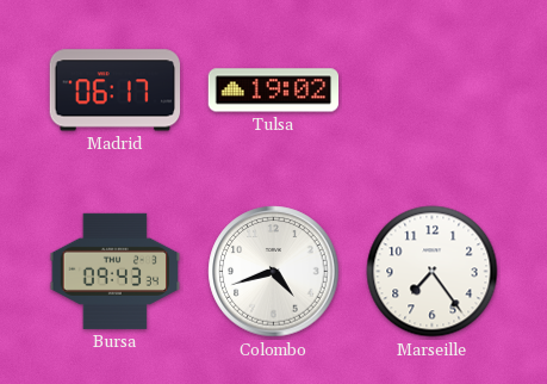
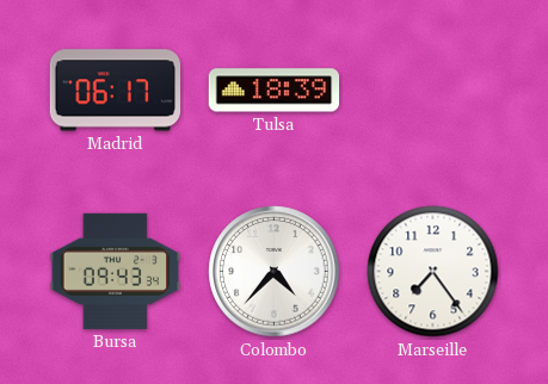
Tulsa: 19:02 -> 18:39 (275, 91)
Colombo: 4:42 -> 4:37 (275, 272)
